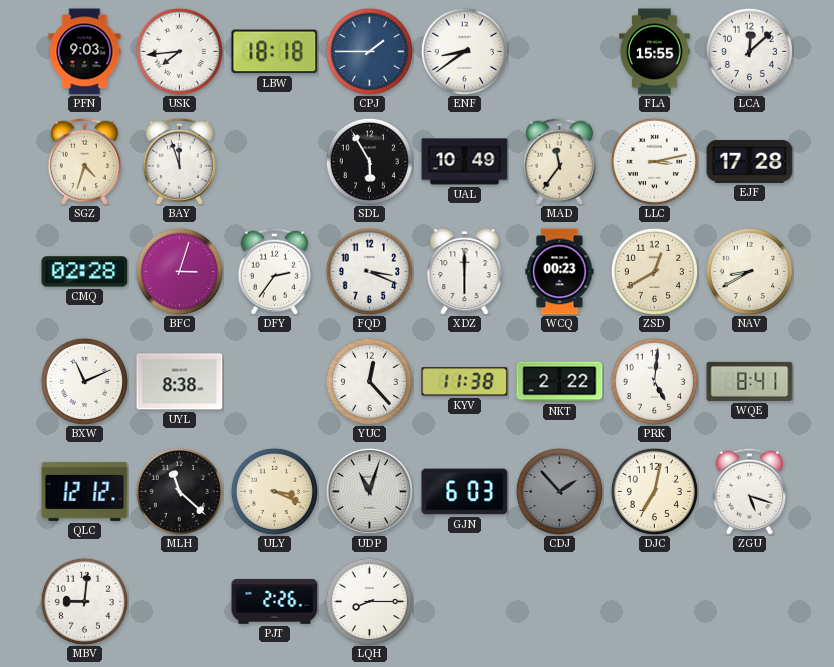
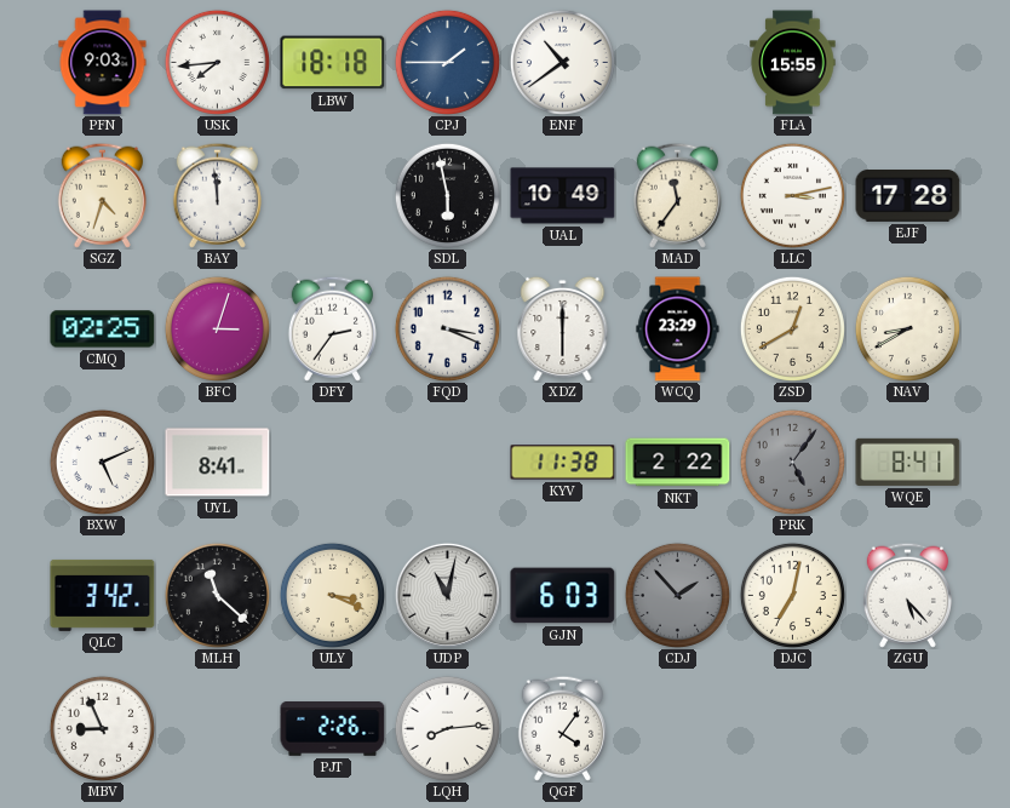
ENF: 8:39 -> 10:39 (562, 62)
LCA: 12:08 -> none (749, 51)
BAY: 11:57 -> 11:59 (217, 195)
SDL: 5:55 -> 5:58 (447, 195)
CMQ: 02:28 -> 02:25 (103, 329)
WCQ: 00:23 -> 23:29 (678, 329)
BXW: 11:11 -> 5:11 (102, 462)
UYL: 8:38 -> 8:41 (218, 463)
YUC: 12:23 -> none (369, 381)
PRK: 5:01 -> 5:06 (792, 462)
PRK dial: white -> grey (792, 462)
QLC: 12:12 -> 3:42 (103, 595)
UDP: 11:03 -> 11:02 (447, 595)
ZGU: 5:18 -> 5:23 (907, 595)
MBV: 9:01 -> 8:56 (102, 728)
LQH: 8:15 -> 8:14 (447, 728)
QGF: none -> 4:06 (562, 728)
